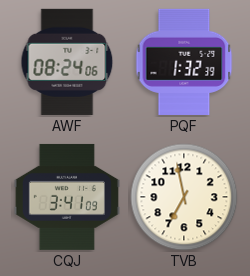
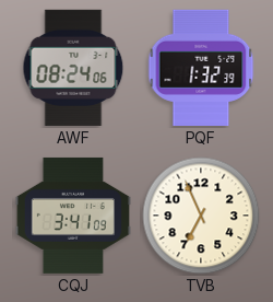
TVB: 6:58 -> 6:56 (201, 216)
